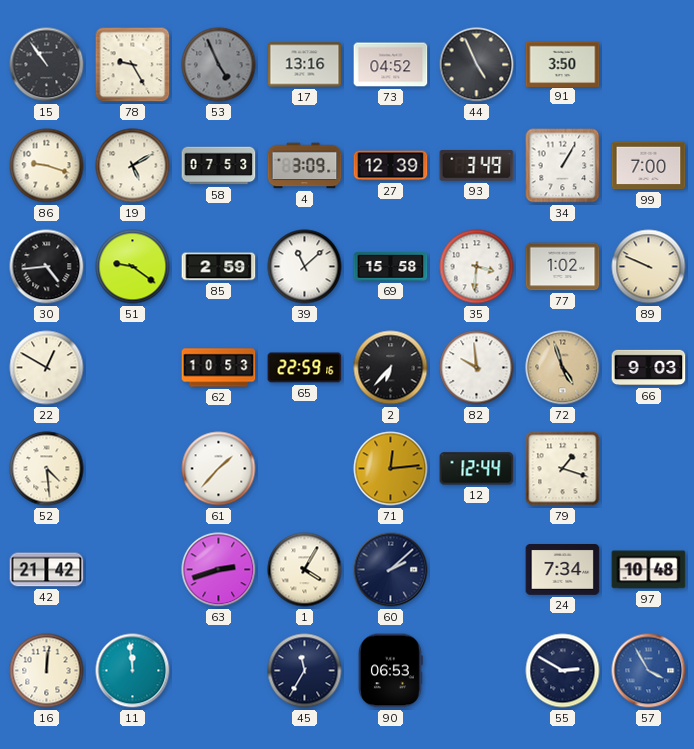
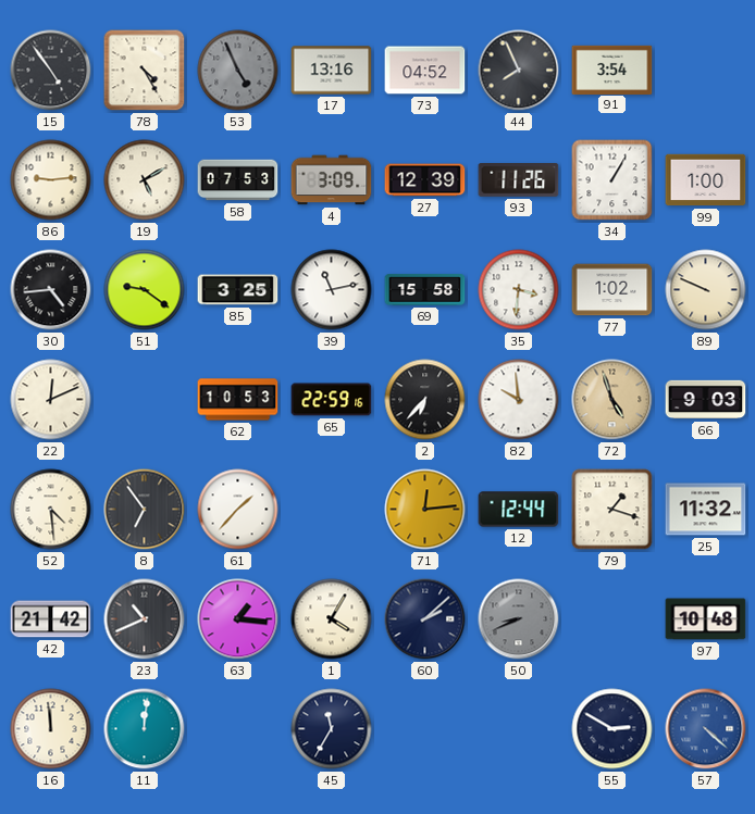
15: 10:54 -> 4:54 (51, 71)
78: 9:25 -> 4:25 (145, 71)
44: 4:56 -> 7:56 (519, 71)
91: 3:50 -> 3:54 (612, 70)
86: 9:18 -> 9:14 (51, 180)
93: 3:49 -> 11:26 (519, 180)
99: 7:00 -> 1:00 (706, 180)
85: 2:59 -> 3:25 (238, 290)
39: 11:08 -> 11:13 (332, 290)
22: 12:50 -> 12:11 (51, 400)
8: none -> 6:54 (145, 510)
25: none -> 11:32 (706, 510)
23: none -> 10:41 (145, 619)
63: 2:42 -> 1:16 (238, 619)
50: none -> 8:41 (519, 619)
24: 7:34 -> none (563, 570)
16: 12:01 -> 11:59 (51, 729)
11: 11:59 -> 12:01 (145, 729)
90: 06:53 -> none (391, 671)
57: 3:55 -> 4:22 (706, 729)
